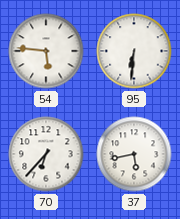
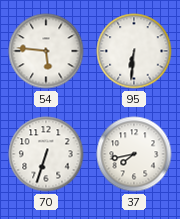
70: 6:37 -> 6:33 (46, 154)
37: 5:43 -> 7:43 (134, 154)
